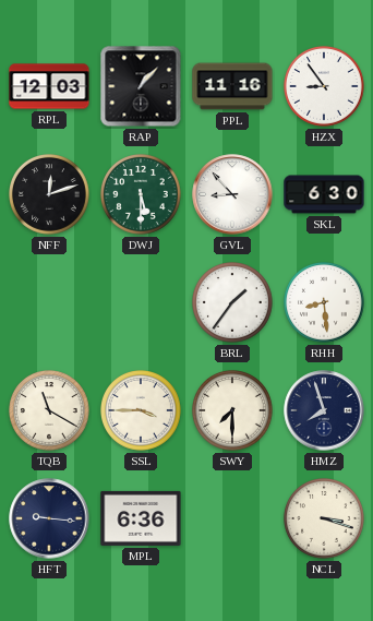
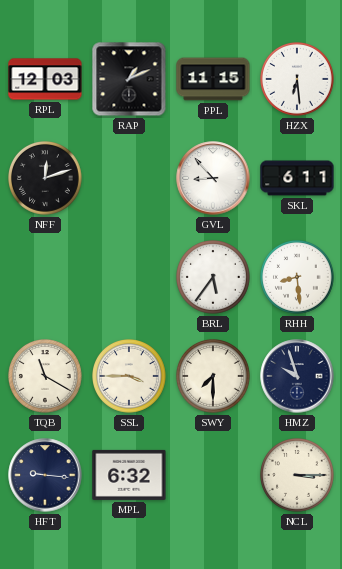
RAP: 1:07 -> 1:11 (129, 79)
PPL: 11:16 -> 11:15 (213, 79)
HZX: 8:54 -> 6:29 (298, 80)
DWJ: 5:30 -> none (142, 195)
SKL: 6:30 -> 6:11 (297, 178)
BRL: 1:36 -> 5:36 (214, 278)
HMZ: 7:57 -> 9:57 (297, 376)
MPL: 6:36 -> 6:32 (129, 475)
NCL: 3:18 -> 3:15 (298, 476)
